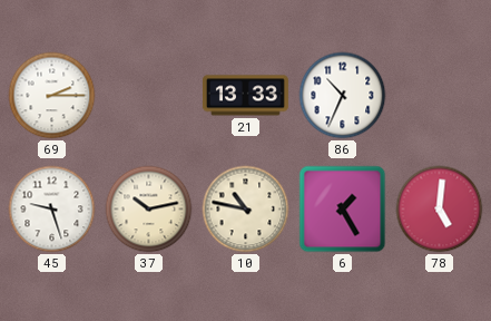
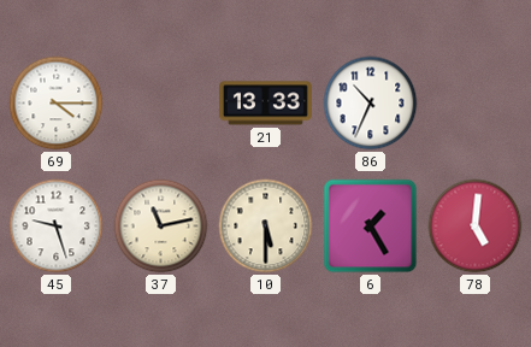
69: 2:15 -> 4:15 (57, 104)
37: 10:13 -> 11:13 (161, 227)
10: 10:47 -> 5:30 (266, 227)
